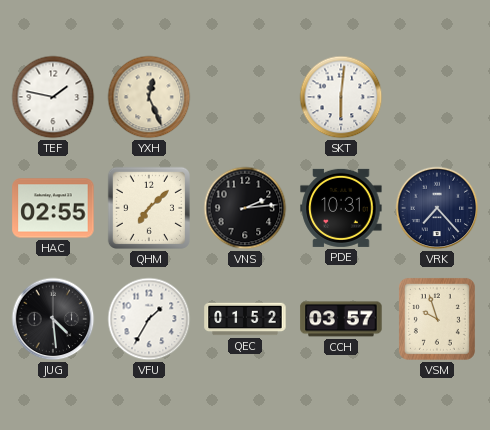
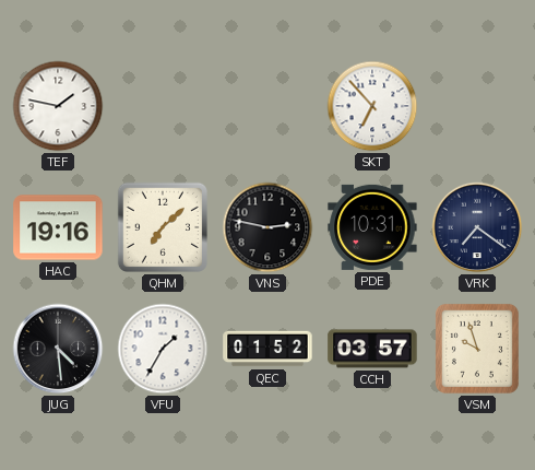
YXH: 12:26 -> none (149, 97)
SKT: 6:01 -> 6:53 (372, 106)
HAC: 02:55 -> 19:16 (58, 227)
VNS: 2:14 -> 2:47 (267, 227)
VRK: 7:23 -> 7:21 (477, 227)
